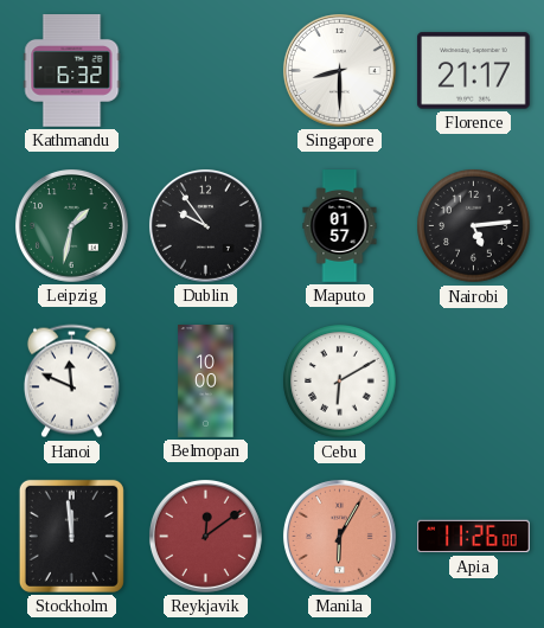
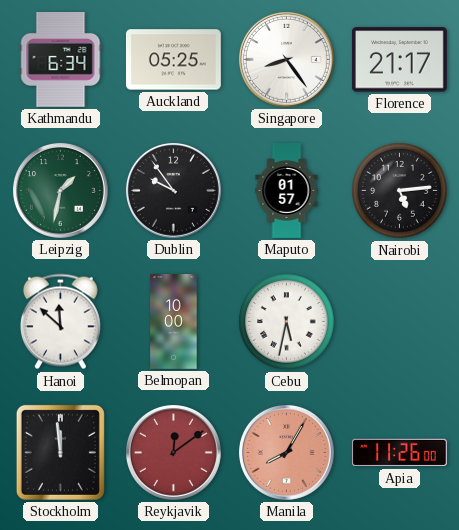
Kathmandu: 6:32 -> 6:34 (61, 59)
Auckland: none -> 05:25 (173, 60)
Singapore: 8:30 -> 8:24 (286, 59)
Hanoi: 11:49 -> 11:52 (60, 322)
Cebu: 6:10 -> 5:32 (287, 322)
Manila: 6:05 -> 8:05 (286, 452)
